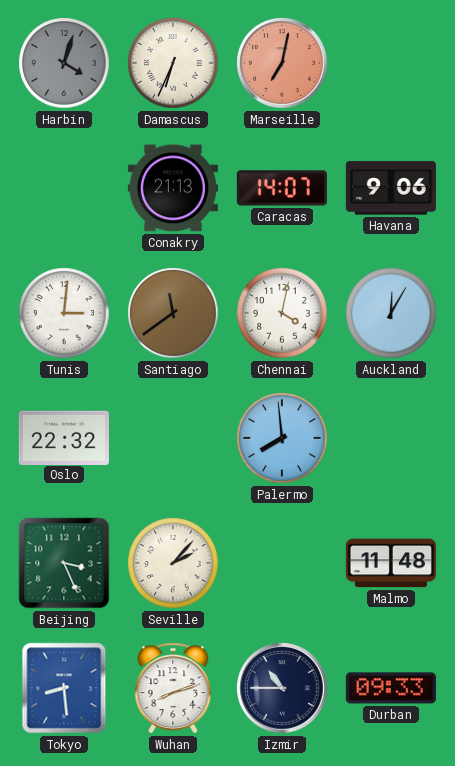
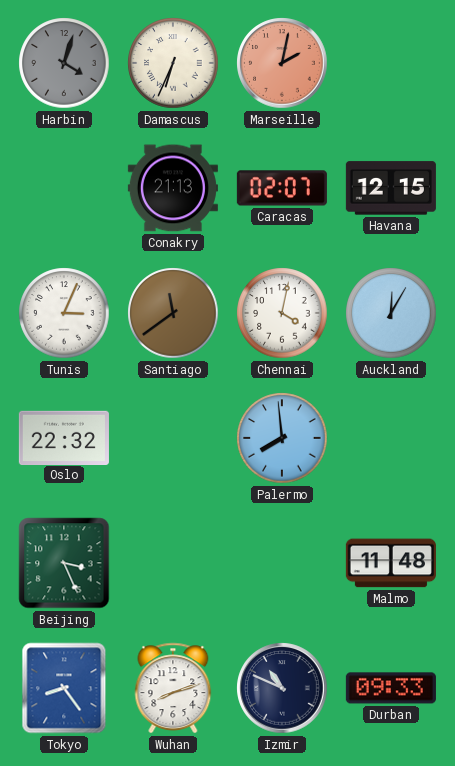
Marseille: 7:02 -> 2:02 (282, 63)
Caracas: 14:07 -> 02:07 (282, 188)
Havana: 9:06 -> 12:15 (391, 188)
Tunis: 3:01 -> 3:04 (64, 313)
Seville: 2:07 -> none (173, 563)
Tokyo: 8:29 -> 8:24 (64, 688)
Izmir: 10:45 -> 10:49 (282, 688)
